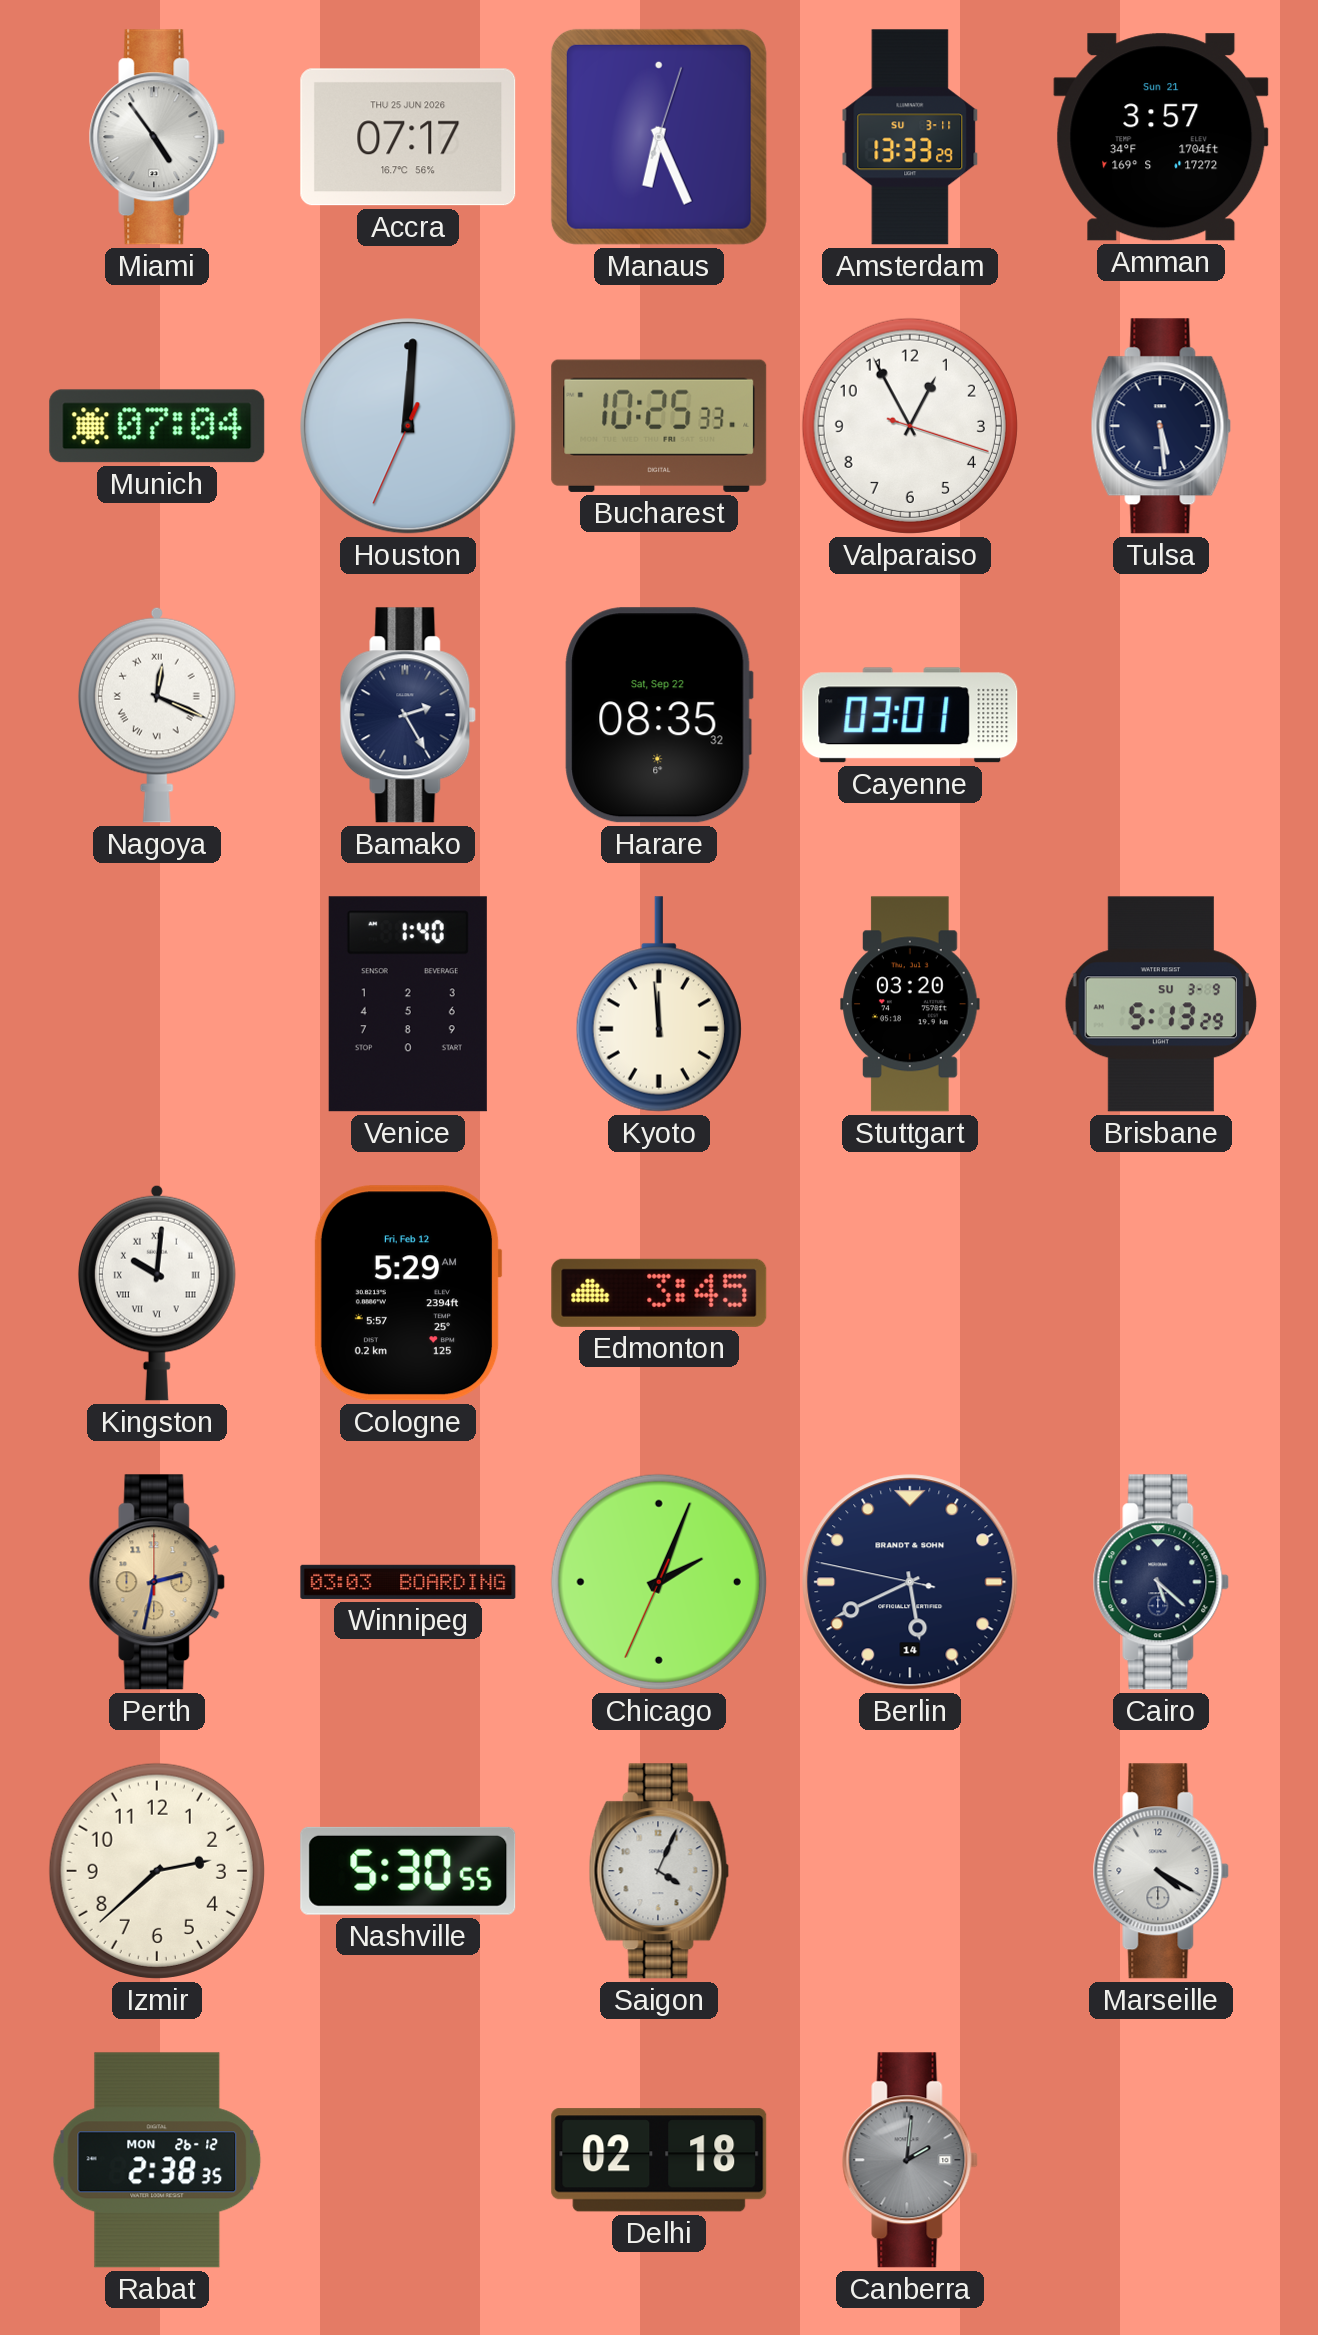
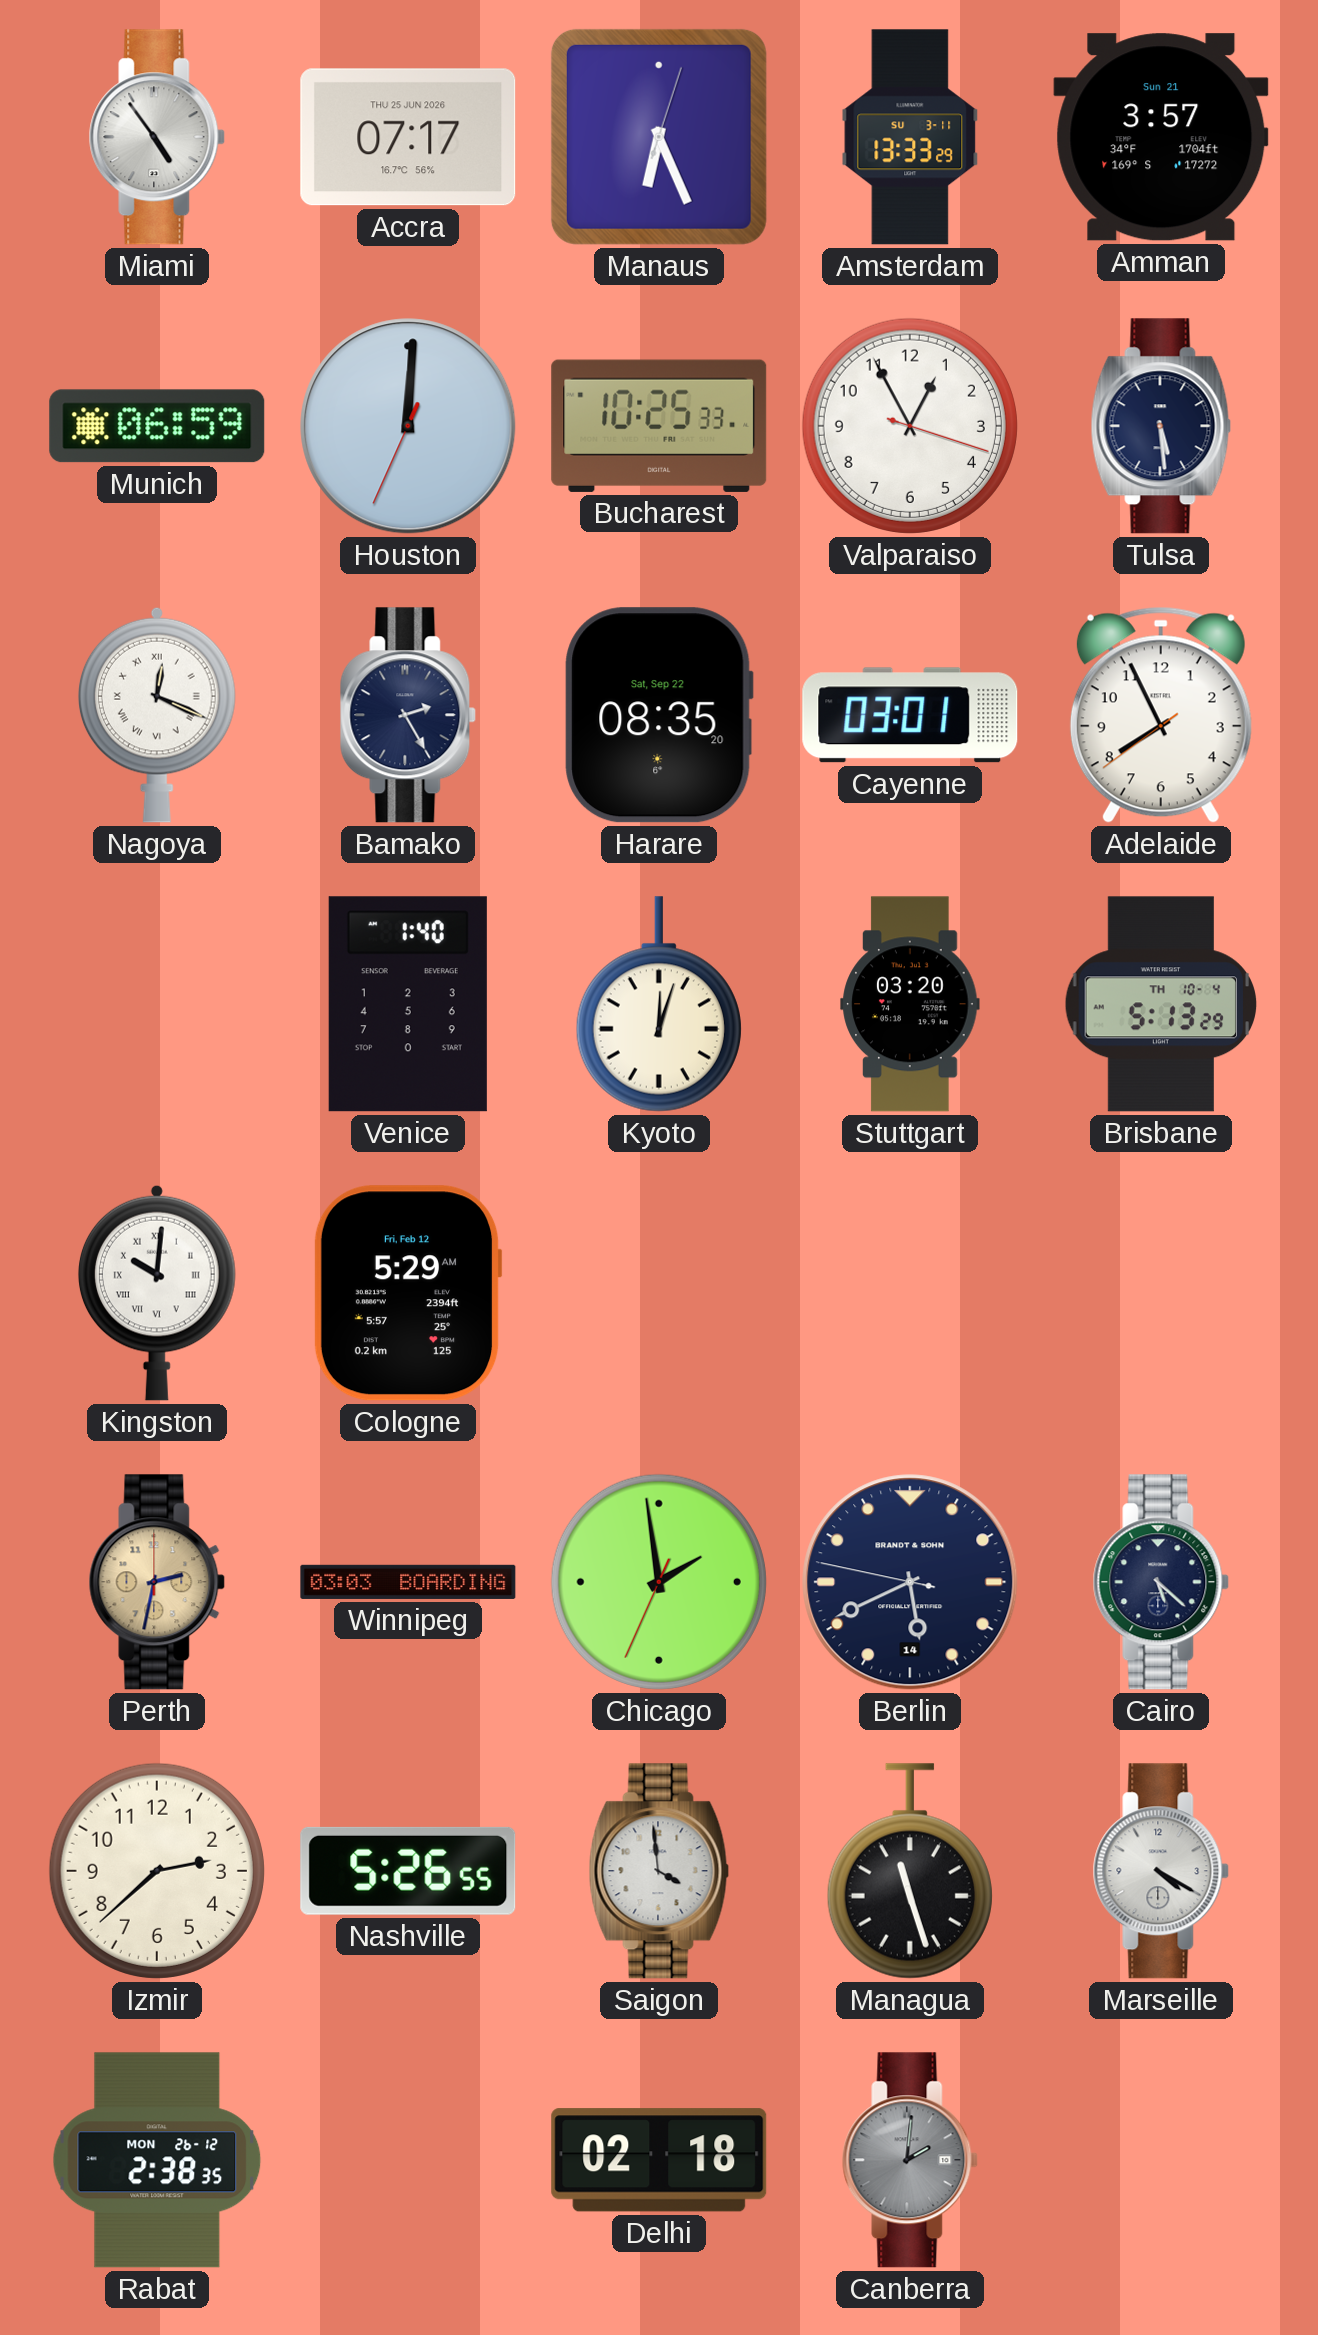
Munich: 07:04 -> 06:59 (157, 426)
Harare: 08:35:32 -> 08:35:20 (659, 715)
Adelaide: none -> 7:55 (1161, 715)
Kyoto: 11:59 -> 12:03 (659, 1004)
Brisbane date: SU 3-9 -> TH 10-4 (1160, 1004)
Edmonton: 3:45 -> none (659, 1293)
Chicago: 2:03 -> 1:58 (659, 1582)
Nashville: 5:30 -> 5:26 (408, 1871)
Saigon: 4:04 -> 3:59 (659, 1871)
Managua: none -> 11:27 (910, 1871)
